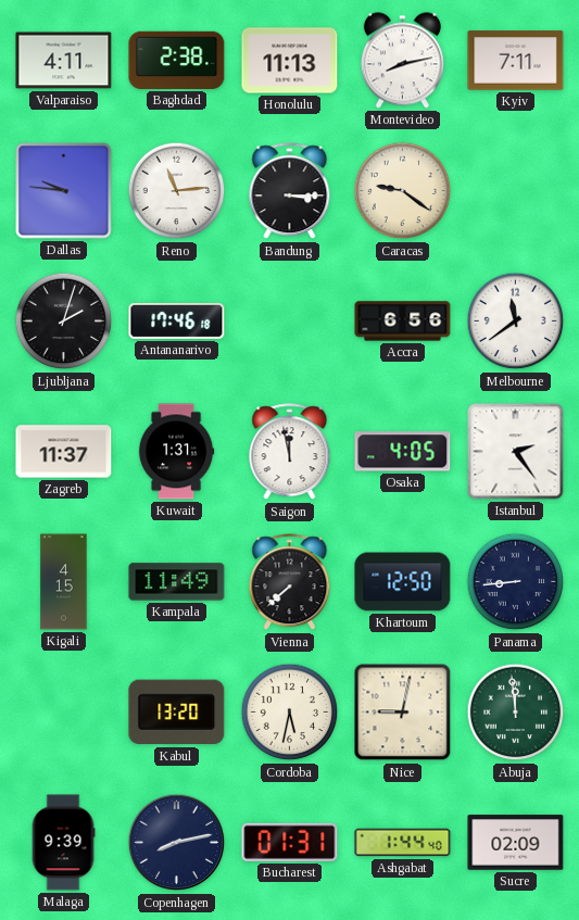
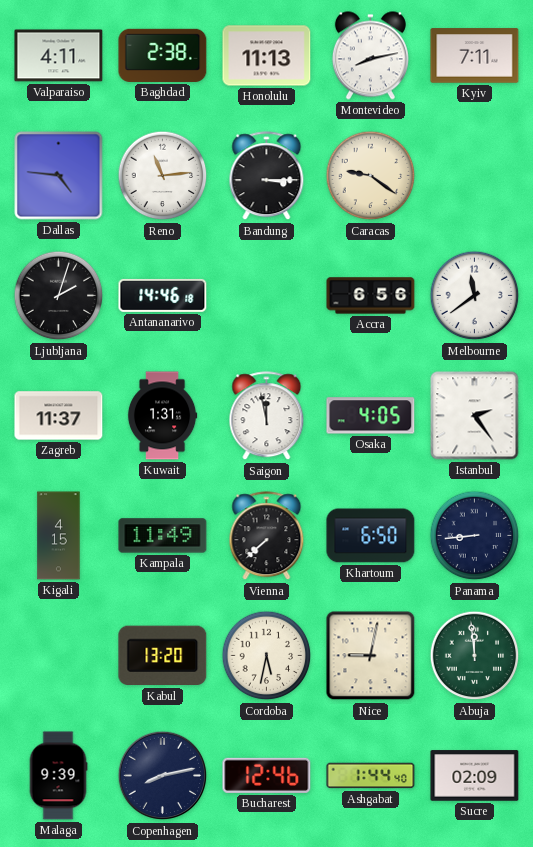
Dallas: 9:46 -> 4:46 (59, 176)
Antananarivo: 17:46 -> 14:46 (163, 295)
Khartoum: 12:50 -> 6:50 (371, 536)
Bucharest: 01:31 -> 12:46 (267, 775)
